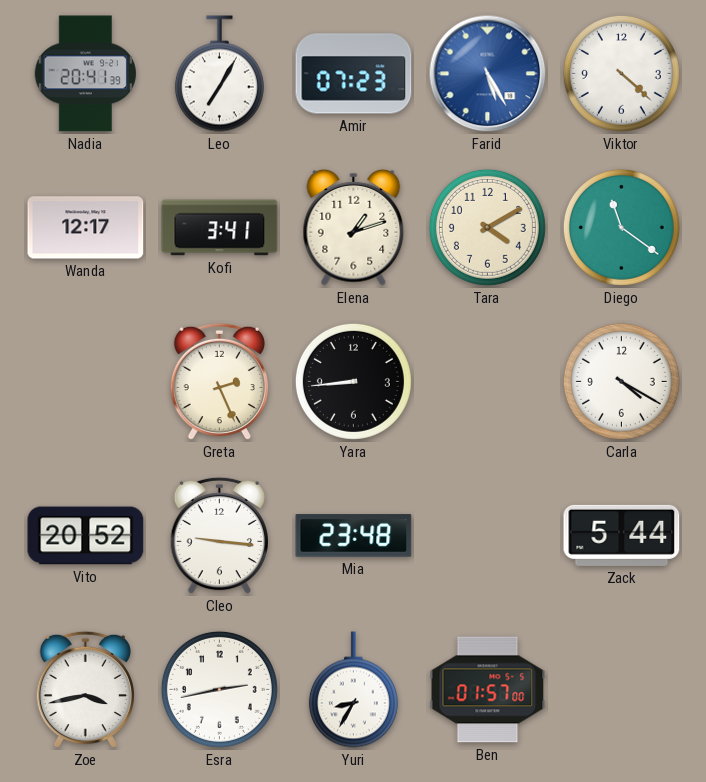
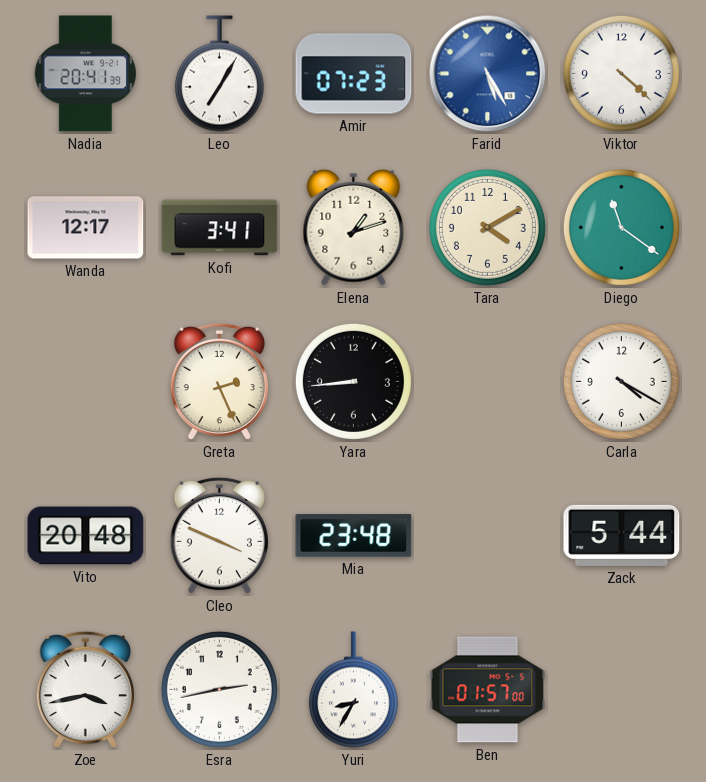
Vito: 20:52 -> 20:48 (86, 536)
Cleo: 9:16 -> 3:49 (219, 536)
